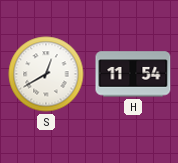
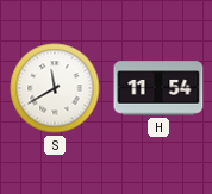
S: 12:40 -> 11:40 (55, 88)
